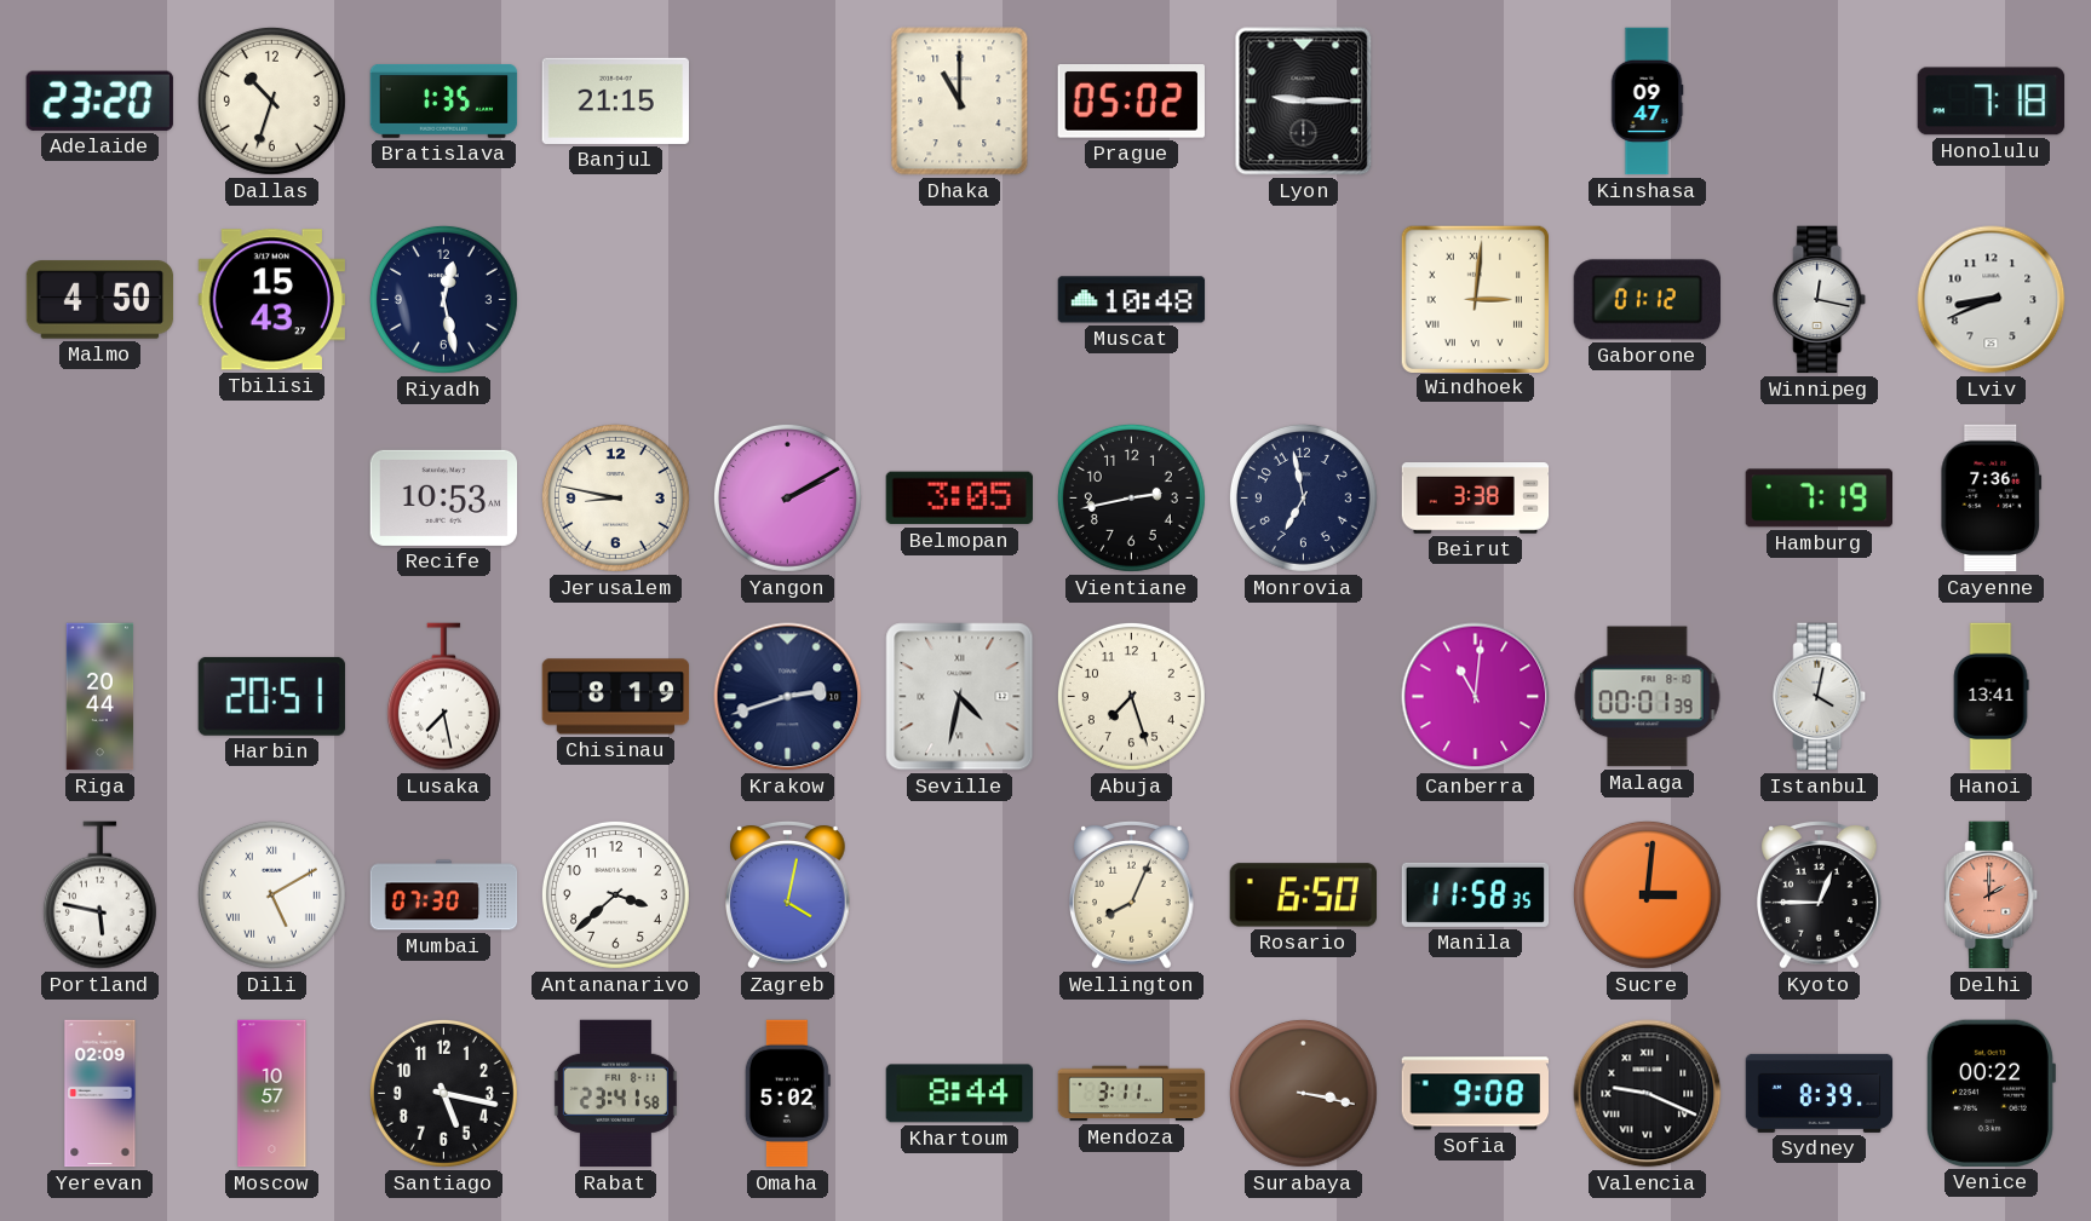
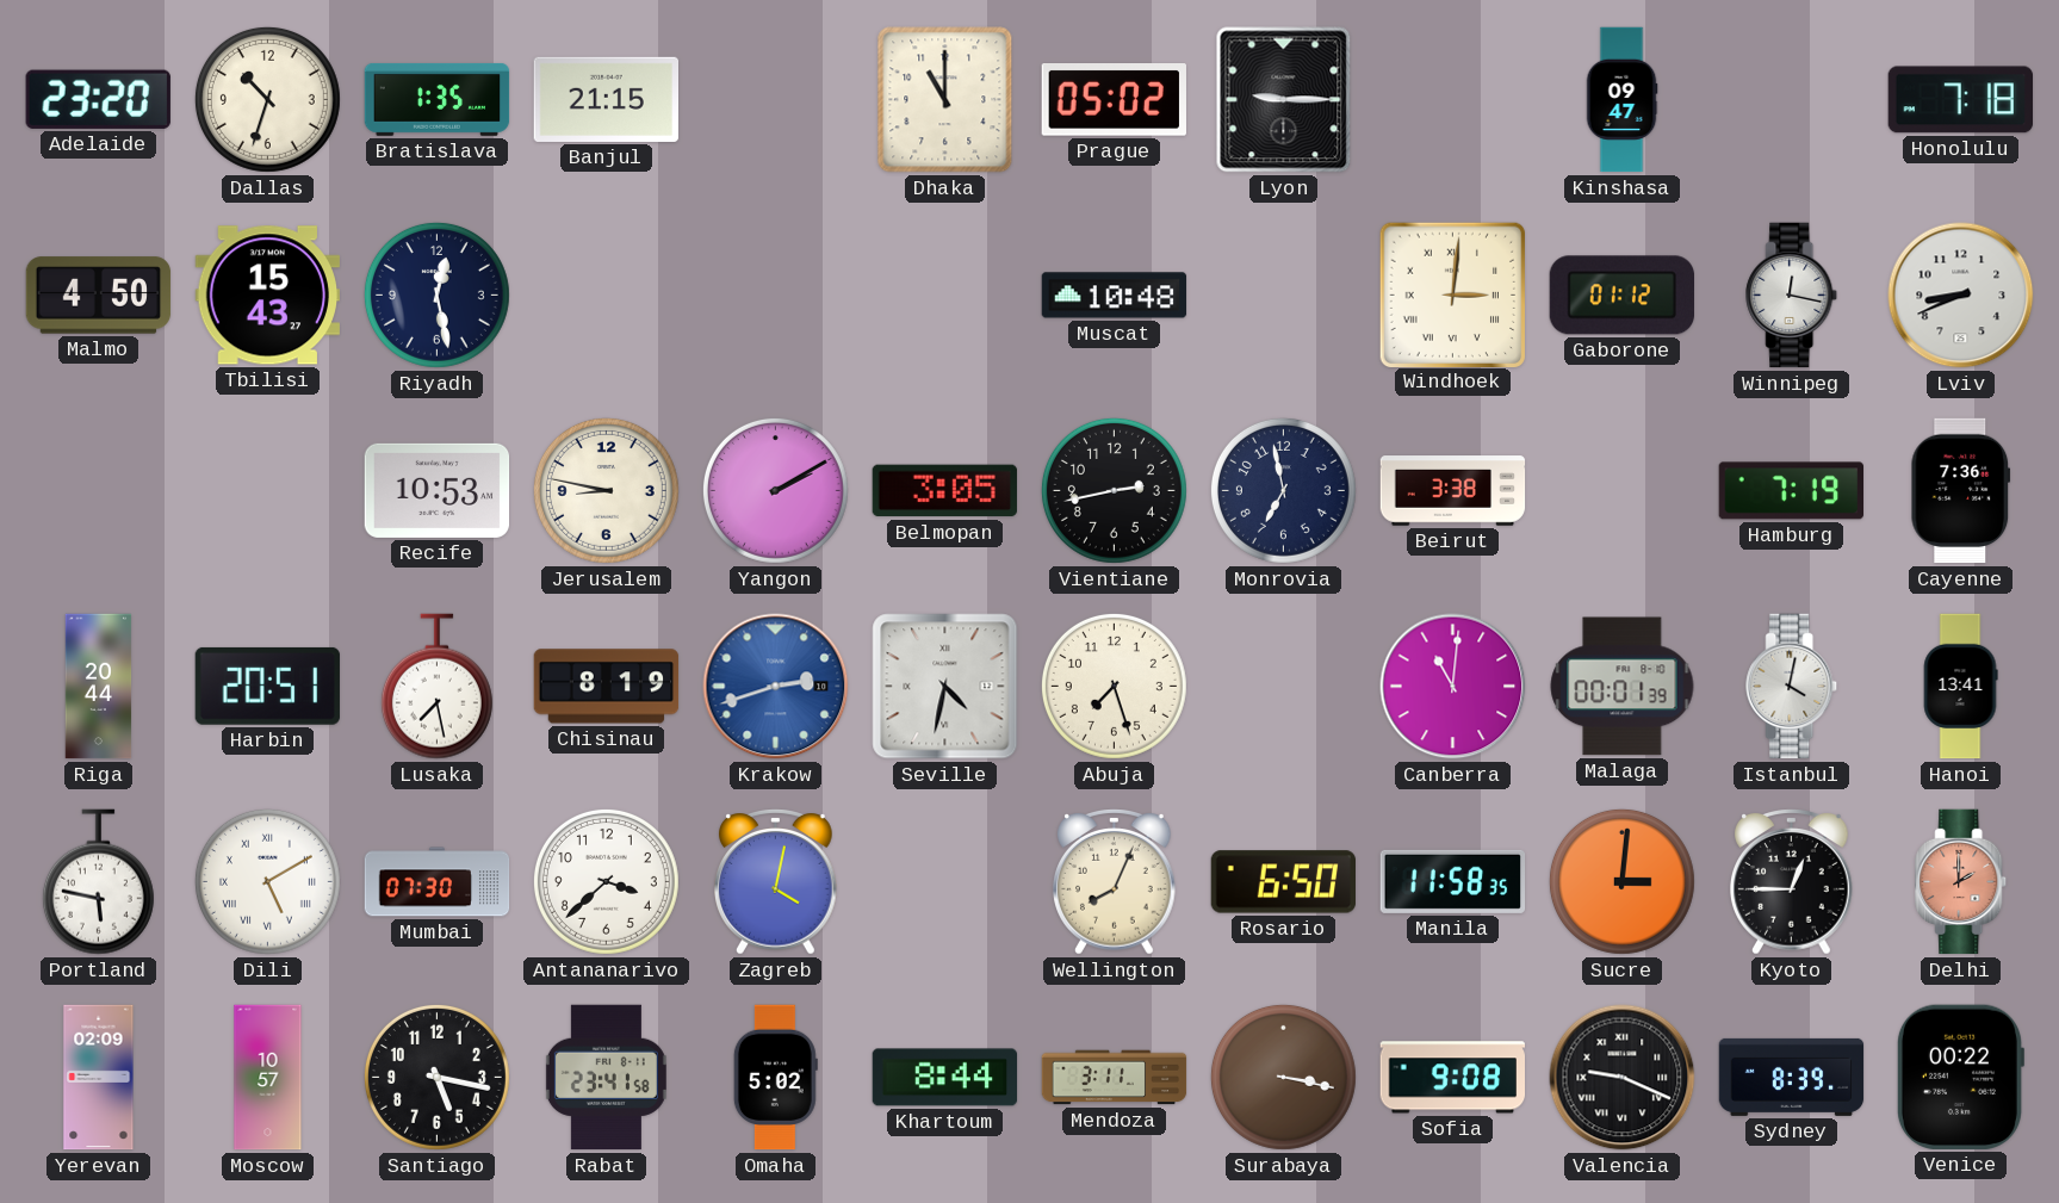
Krakow dial: navy -> blue (776, 687)
